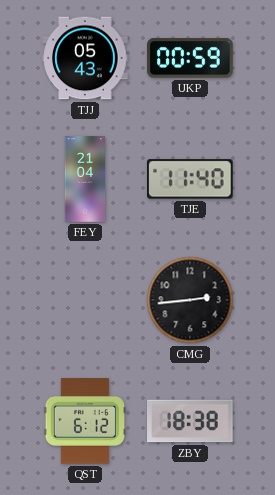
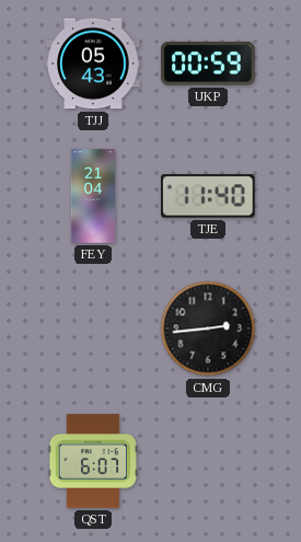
QST: 6:12 -> 6:07 (92, 461)
ZBY: 18:38 -> none (190, 421)
